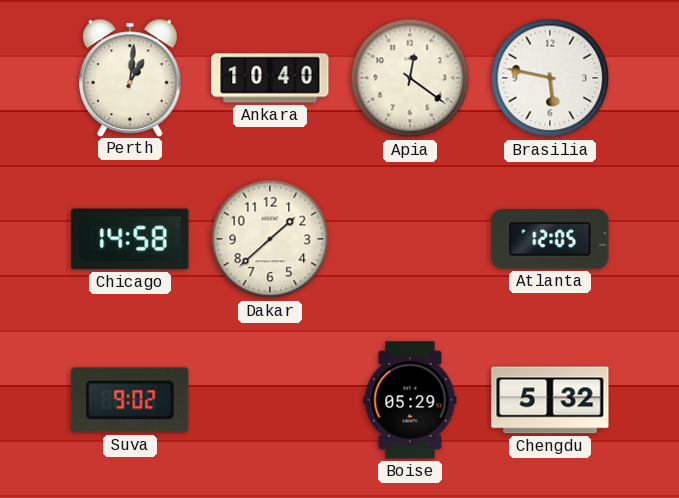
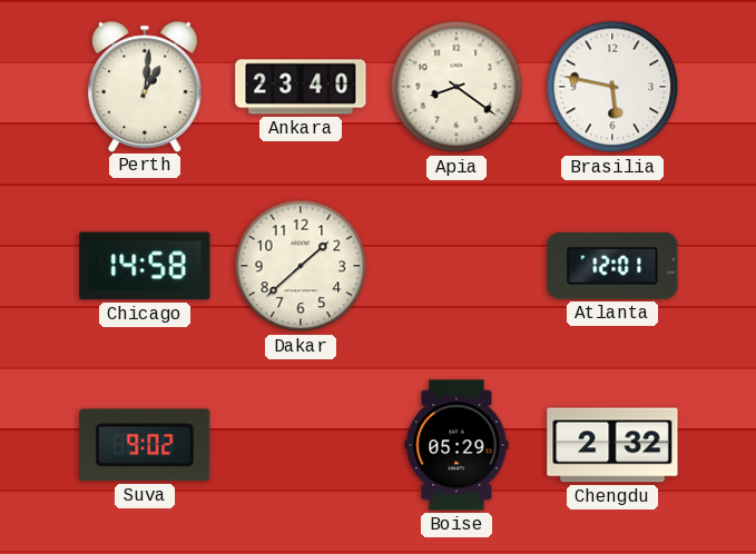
Ankara: 10:40 -> 23:40 (301, 87)
Apia: 12:21 -> 8:21 (456, 87)
Atlanta: 12:05 -> 12:01 (612, 266)
Chengdu: 5:32 -> 2:32 (612, 445)
